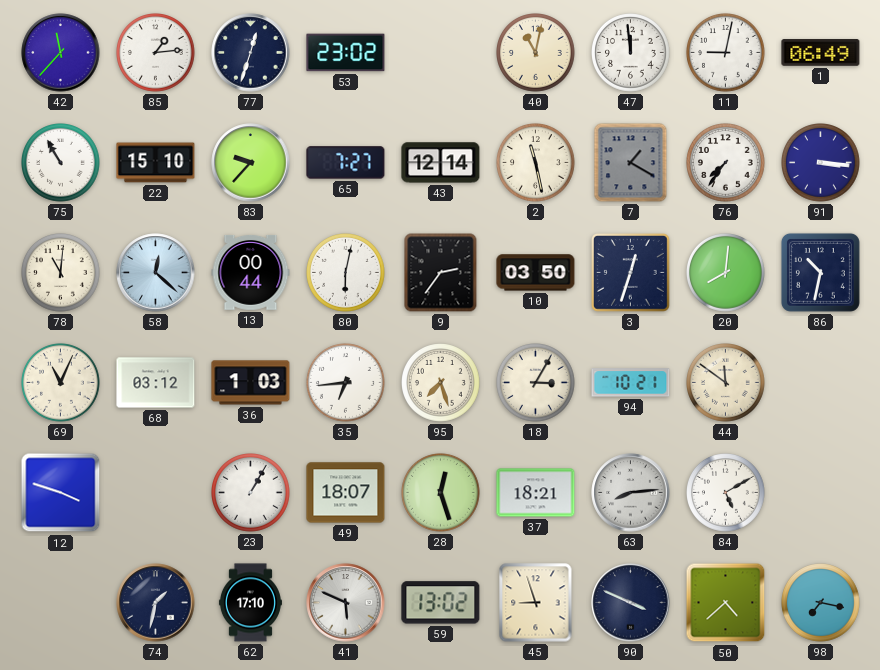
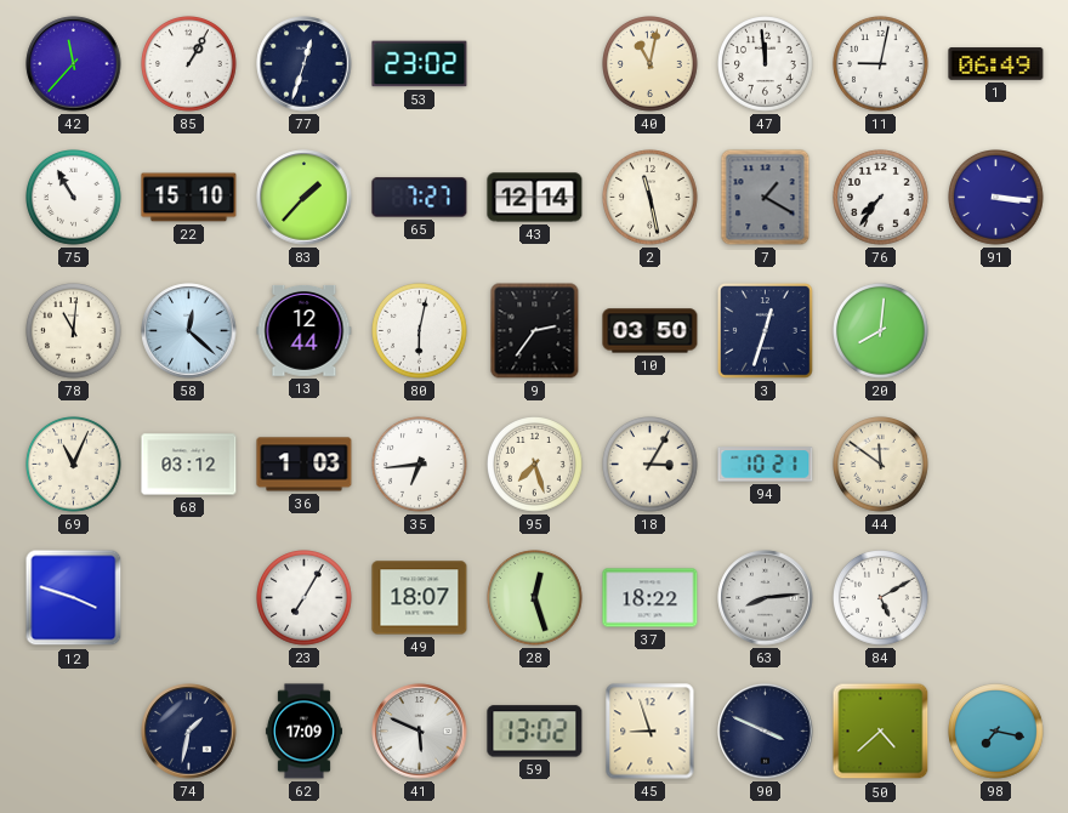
85: 1:14 -> 1:05 (189, 64)
83: 9:37 -> 1:37 (305, 198)
13: 00:44 -> 12:44 (305, 330)
86: 10:32 -> none (820, 272)
23: 1:05 -> 7:05 (305, 598)
37: 18:21 -> 18:22 (651, 598)
62: 17:10 -> 17:09 (303, 732)
